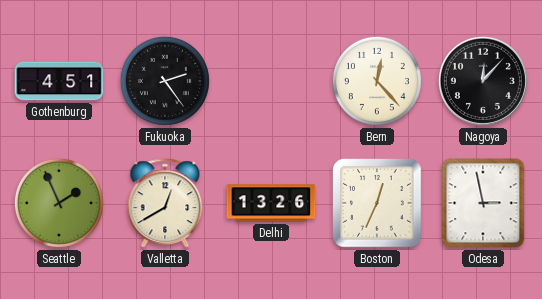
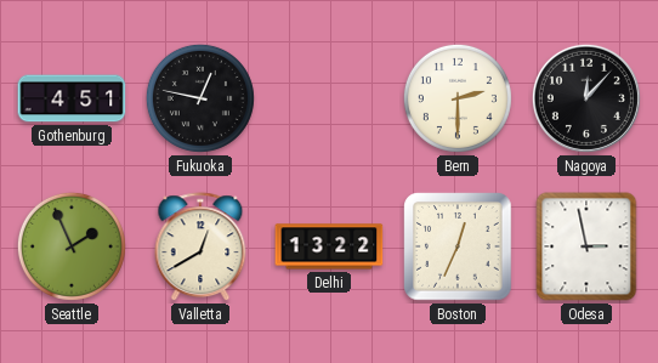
Fukuoka: 2:24 -> 12:47 (200, 98)
Bern: 12:23 -> 2:30 (458, 98)
Delhi: 13:26 -> 13:22 (329, 246)
